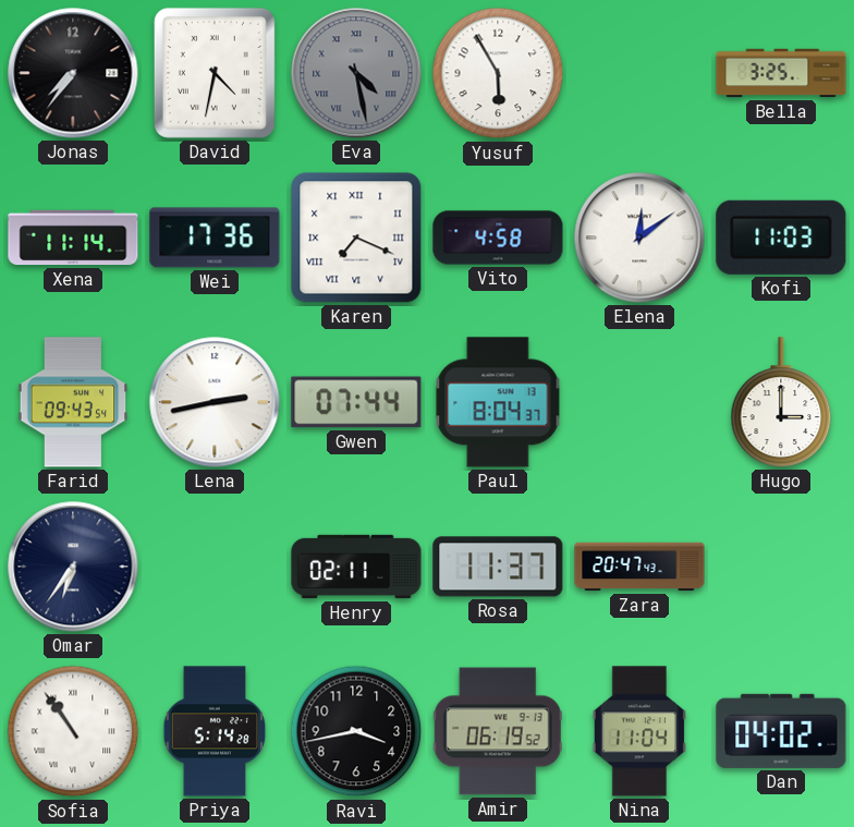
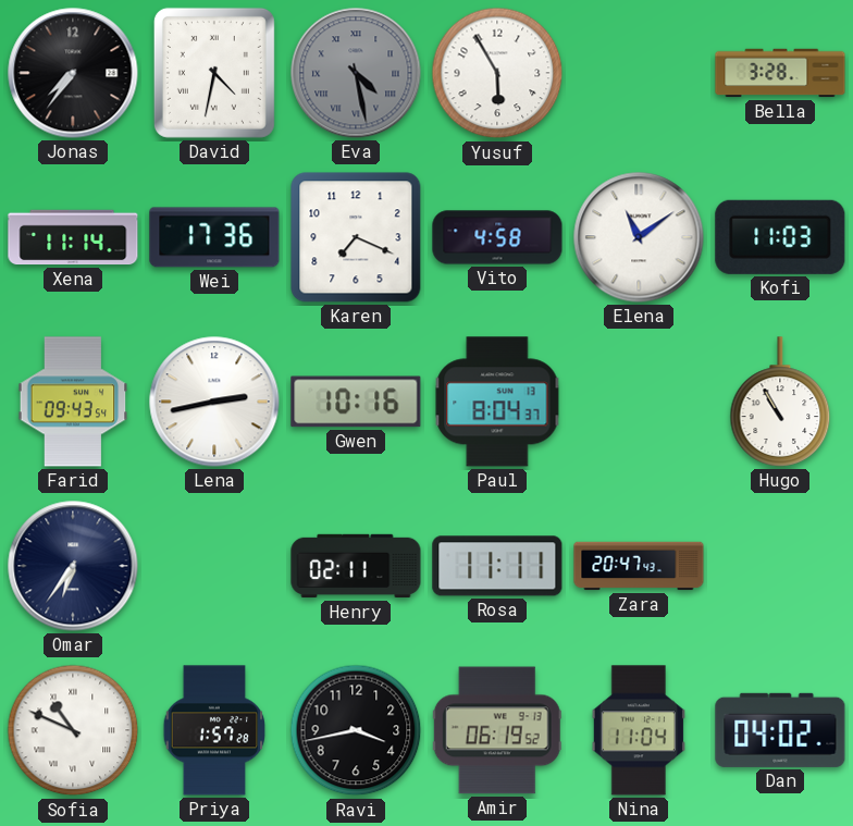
Bella: 3:25 -> 3:28 (780, 73)
Karen numerals: Roman -> Arabic (356, 237)
Elena: 12:09 -> 11:09 (639, 237)
Gwen: 07:44 -> 10:16 (356, 402)
Hugo: 3:00 -> 10:55 (780, 402)
Rosa: 11:37 -> 11:11 (497, 566)
Sofia: 10:54 -> 10:49 (73, 730)
Priya: 5:14 -> 1:57 (214, 730)
